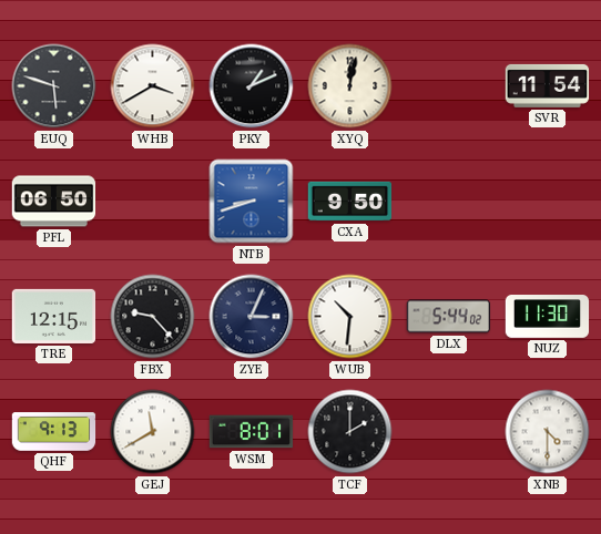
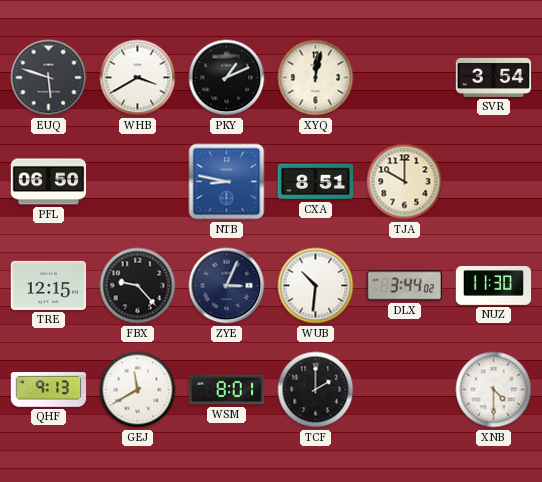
SVR: 11:54 -> 3:54 (494, 77)
NTB: 8:42 -> 8:47 (227, 182)
CXA: 9:50 -> 8:51 (316, 182)
TJA: none -> 10:00 (405, 182)
DLX: 5:44 -> 3:44 (405, 286)
